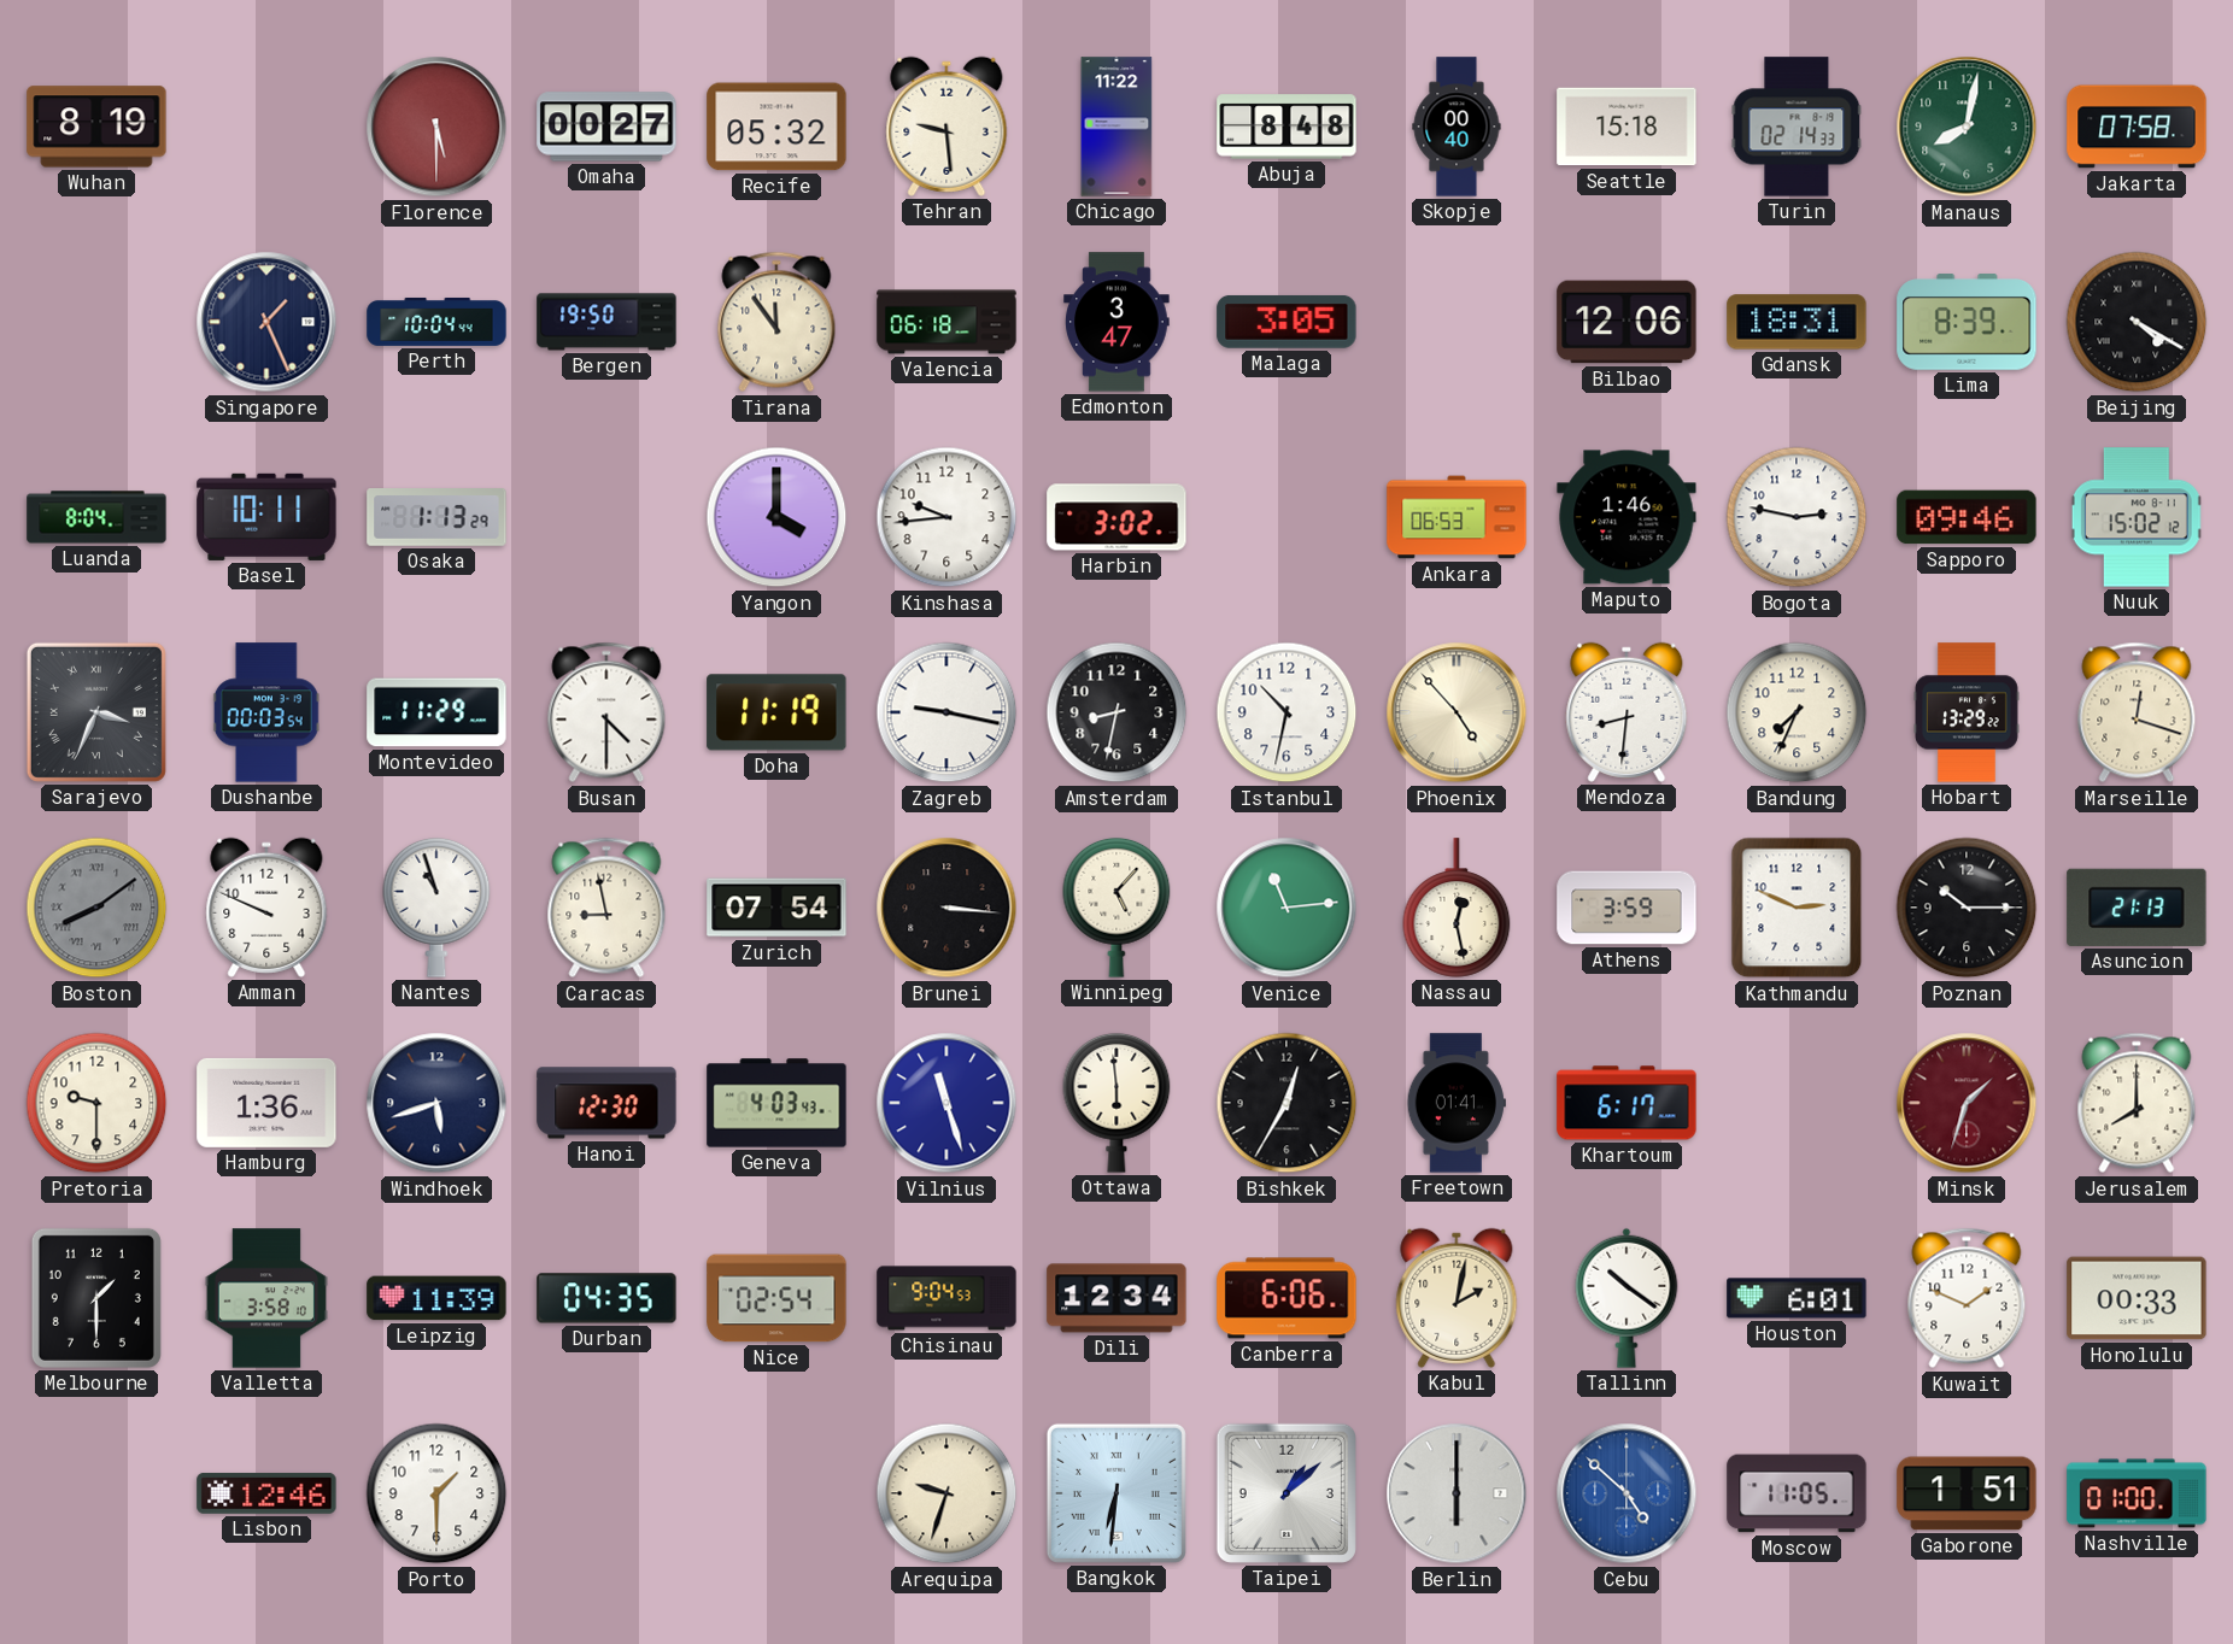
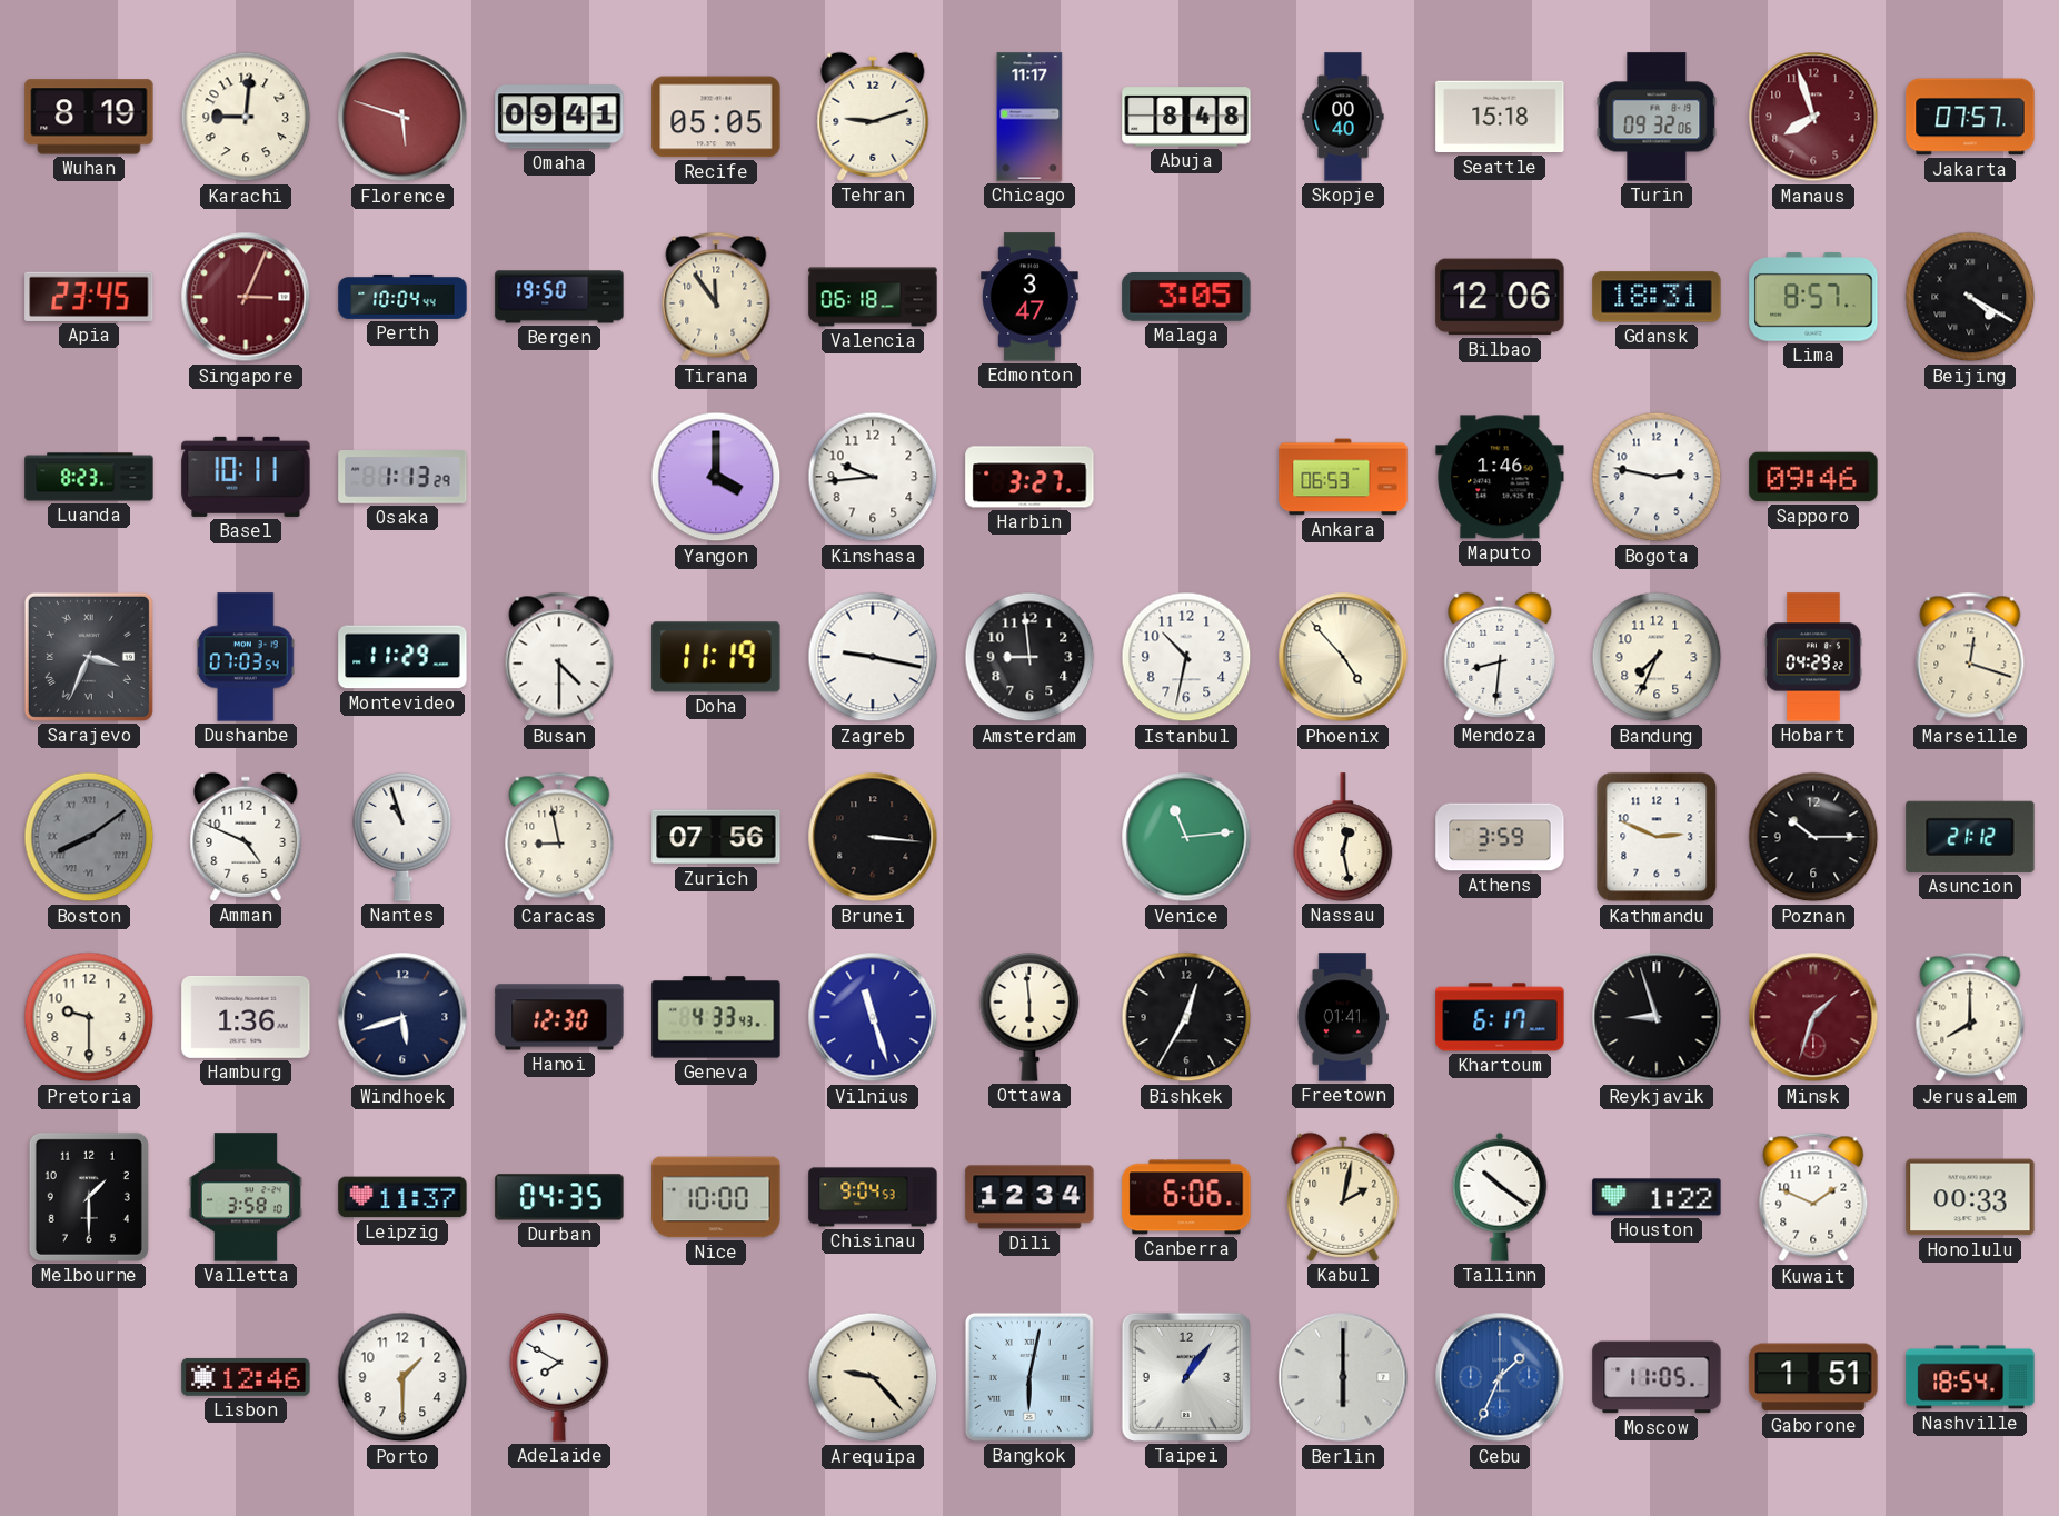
Karachi: none -> 9:01 (246, 117)
Florence: 5:30 -> 5:48 (402, 117)
Omaha: 00:27 -> 09:41 (559, 117)
Recife: 05:32 -> 05:05 (716, 117)
Tehran: 9:29 -> 9:12 (873, 117)
Chicago: 11:22 -> 11:17 (1029, 117)
Turin: 02:14 -> 09:32 (1657, 117)
Manaus: 8:02 -> 7:57 (1813, 117)
Manaus dial: green -> burgundy (1813, 117)
Jakarta: 07:58 -> 07:57 (1970, 117)
Apia: none -> 23:45 (89, 297)
Singapore: 1:26 -> 3:04 (246, 297)
Singapore dial: navy -> burgundy (246, 297)
Lima: 8:39 -> 8:57 (1813, 297)
Luanda: 8:04 -> 8:23 (89, 477)
Harbin: 3:02 -> 3:27 (1029, 477)
Nuuk: 15:02 -> none (2137, 517)
Dushanbe: 00:03 -> 07:03 (246, 657)
Amsterdam: 8:32 -> 8:59 (1029, 657)
Hobart: 13:29 -> 04:29 (1813, 657)
Amman: 9:49 -> 4:49 (246, 837)
Zurich: 07:54 -> 07:56 (716, 837)
Winnipeg: 5:07 -> none (1116, 908)
Asuncion: 21:13 -> 21:12 (1970, 837)
Geneva: 4:03 -> 4:33 (716, 1017)
Reykjavik: none -> 8:57 (1657, 1017)
Leipzig: 11:39 -> 11:37 (402, 1197)
Nice: 02:54 -> 10:00 (716, 1197)
Houston: 6:01 -> 1:22 (1657, 1197)
Adelaide: none -> 7:50 (559, 1377)
Arequipa: 9:33 -> 9:23 (873, 1377)
Bangkok: 6:31 -> 6:02 (1029, 1377)
Taipei: 1:08 -> 1:06 (1186, 1377)
Cebu: 4:52 -> 1:34 (1500, 1377)
Nashville: 01:00 -> 18:54 (1970, 1377)
